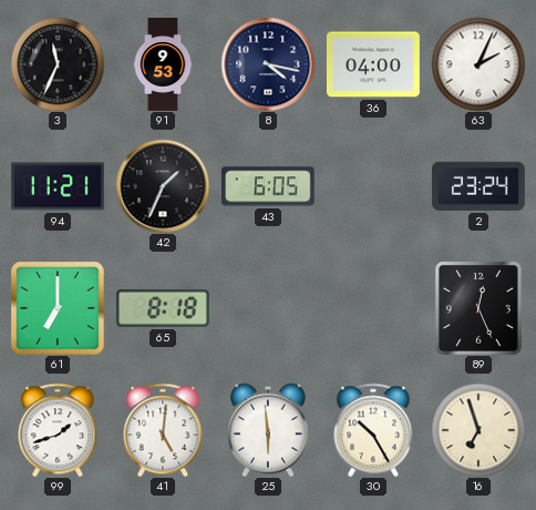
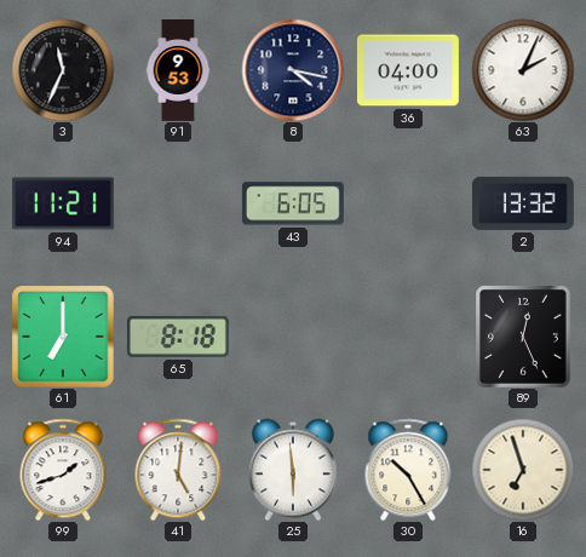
42: 1:34 -> none (163, 186)
2: 23:24 -> 13:32 (523, 203)
